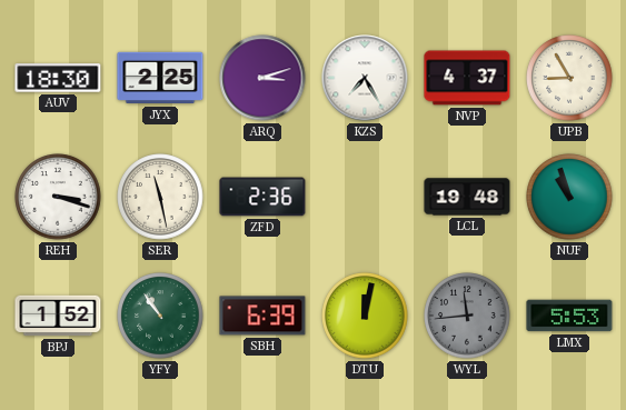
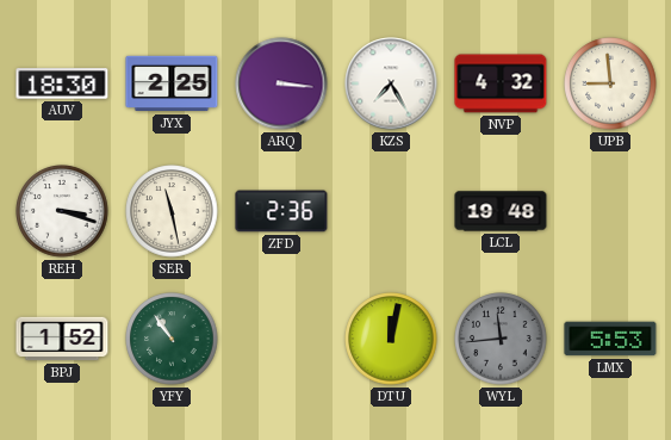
ARQ: 3:12 -> 3:16 (281, 83)
NVP: 4:37 -> 4:32 (501, 83)
UPB: 8:55 -> 8:59 (610, 83)
NUF: 10:57 -> none (569, 197)
SBH: 6:39 -> none (262, 316)
